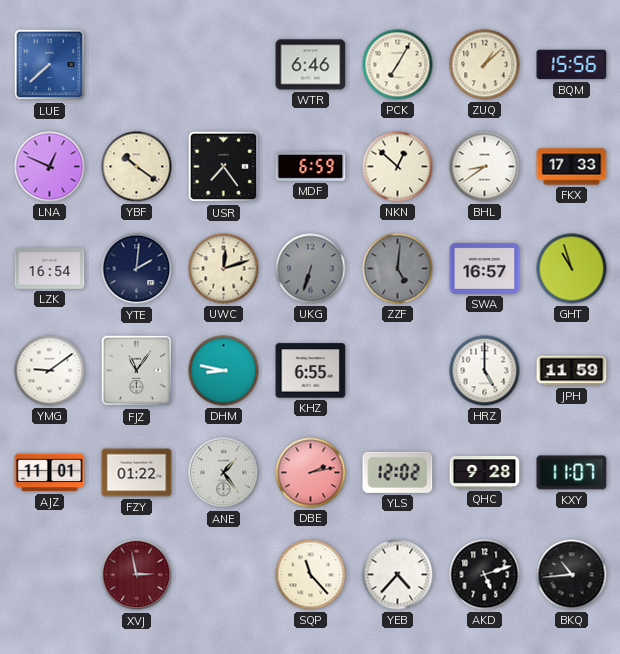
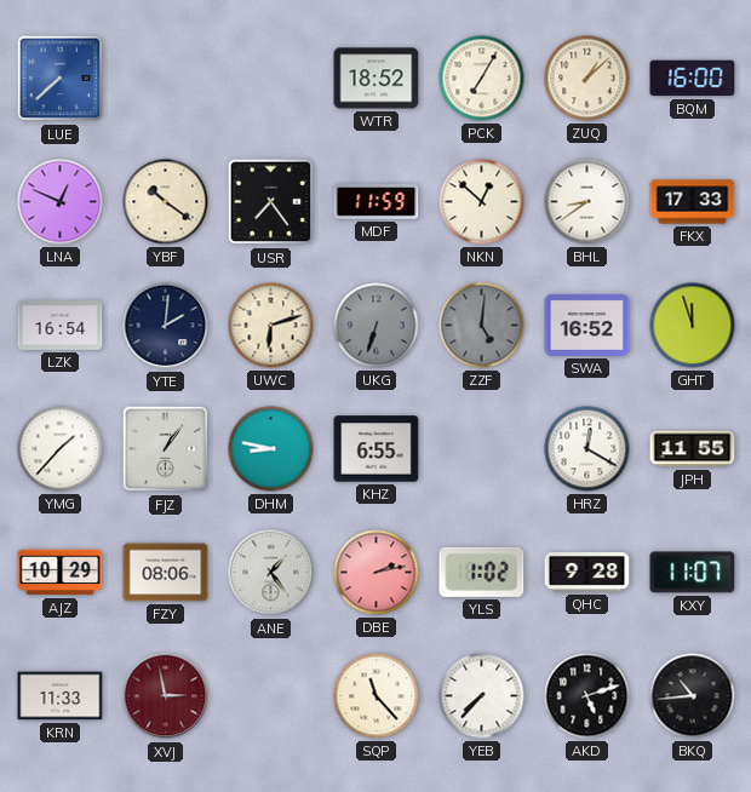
WTR: 6:46 -> 18:52 (377, 79)
BQM: 15:56 -> 16:00 (693, 79)
MDF: 6:59 -> 11:59 (377, 202)
UWC: 12:12 -> 6:12 (271, 326)
SWA: 16:57 -> 16:52 (587, 325)
GHT: 10:57 -> 11:57 (693, 326)
YMG: 9:09 -> 1:37 (61, 449)
FJZ: 11:06 -> 1:06 (166, 449)
HRZ: 5:00 -> 12:20 (587, 449)
JPH: 11:59 -> 11:55 (693, 449)
AJZ: 11:01 -> 10:29 (61, 573)
FZY: 01:22 -> 08:06 (166, 573)
YLS: 12:02 -> 1:02 (482, 572)
KRN: none -> 11:33 (61, 696)
YEB: 4:37 -> 7:37 (482, 696)
